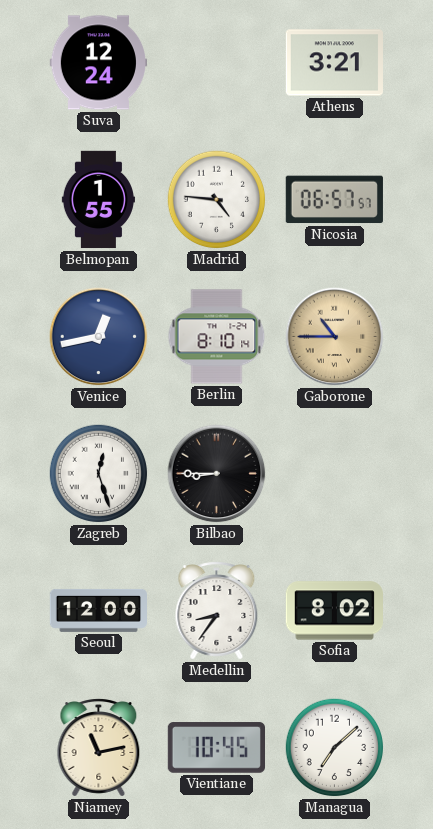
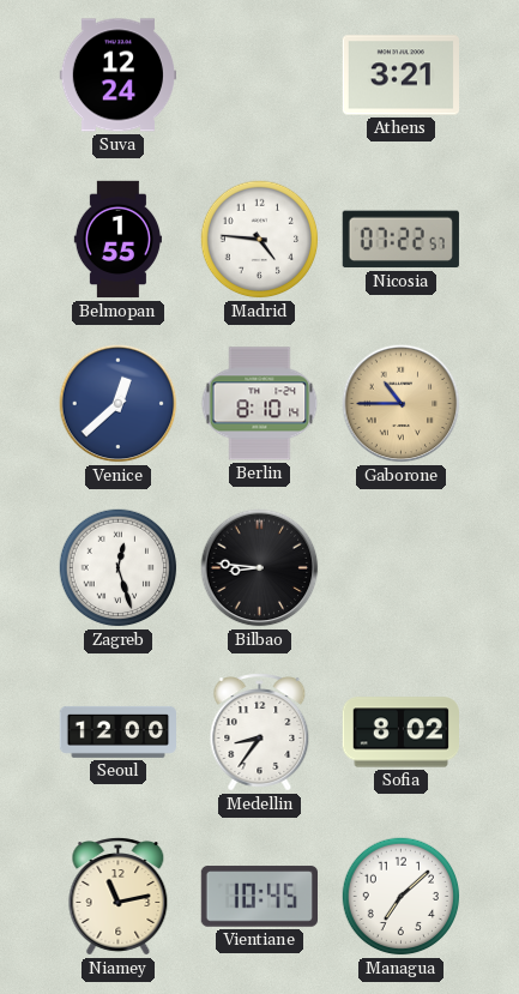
Nicosia: 06:57 -> 07:22 (400, 240)
Venice: 12:43 -> 12:38 (119, 404)
Bilbao: 8:45 -> 8:46 (260, 568)
